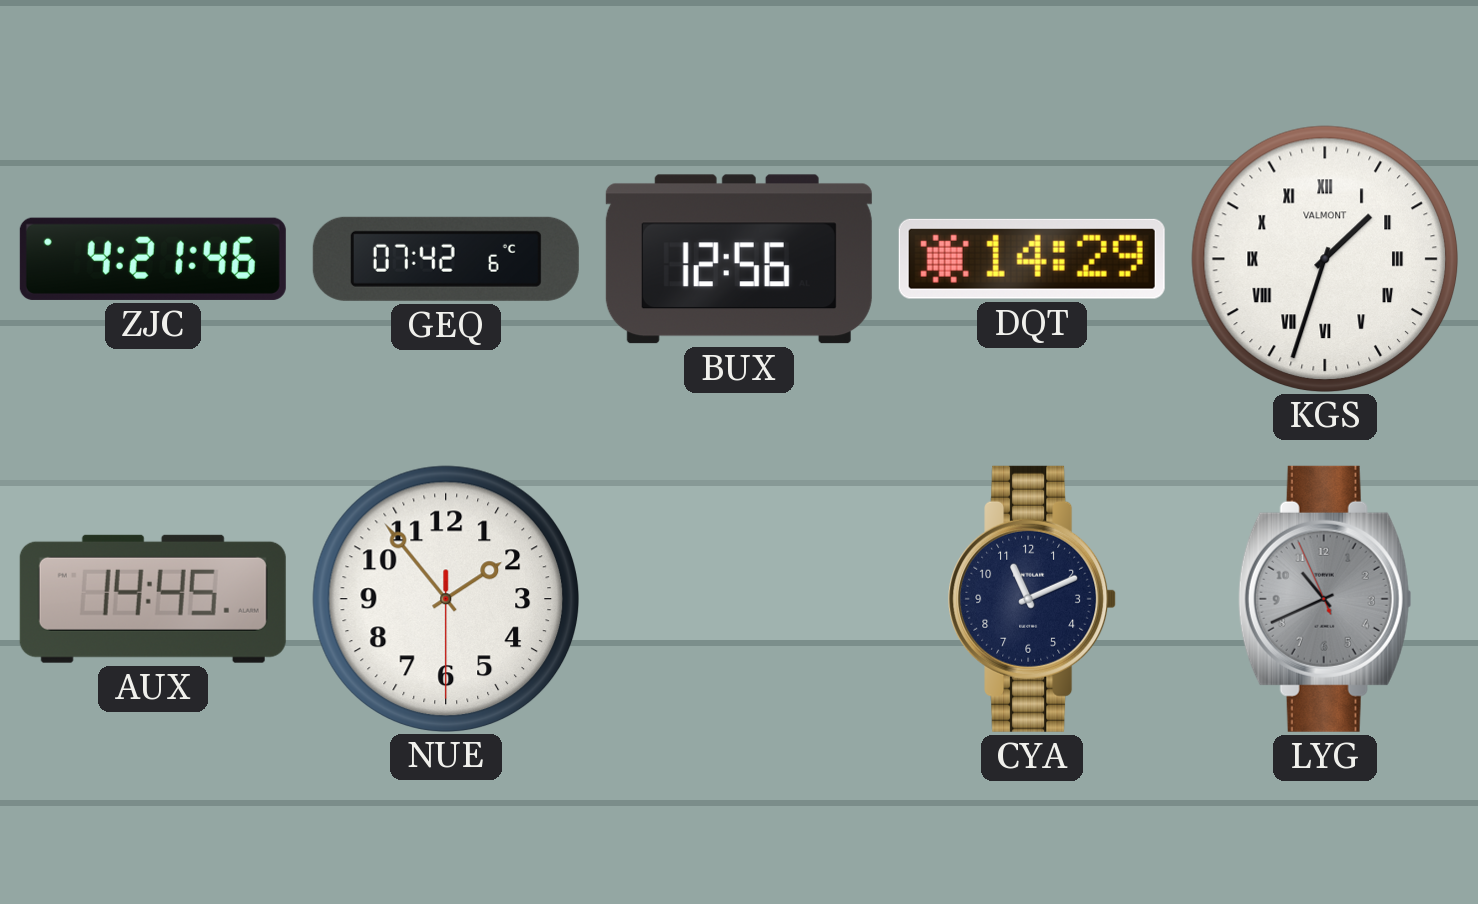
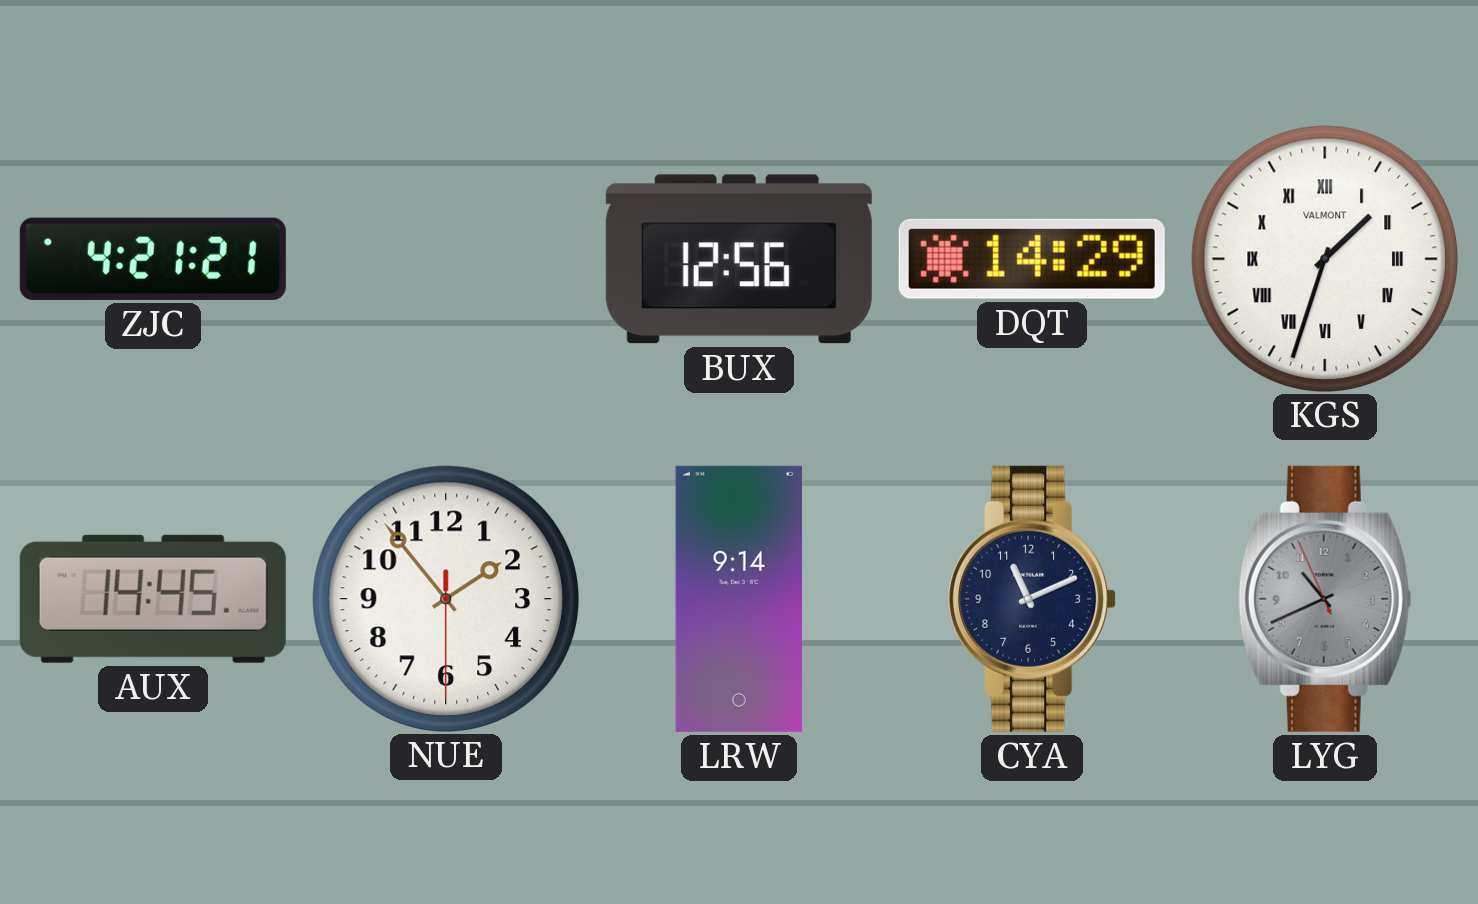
ZJC: 4:21:46 -> 4:21:21 (153, 259)
GEQ: 07:42 -> none (446, 259)
LRW: none -> 9:14 (739, 599)
